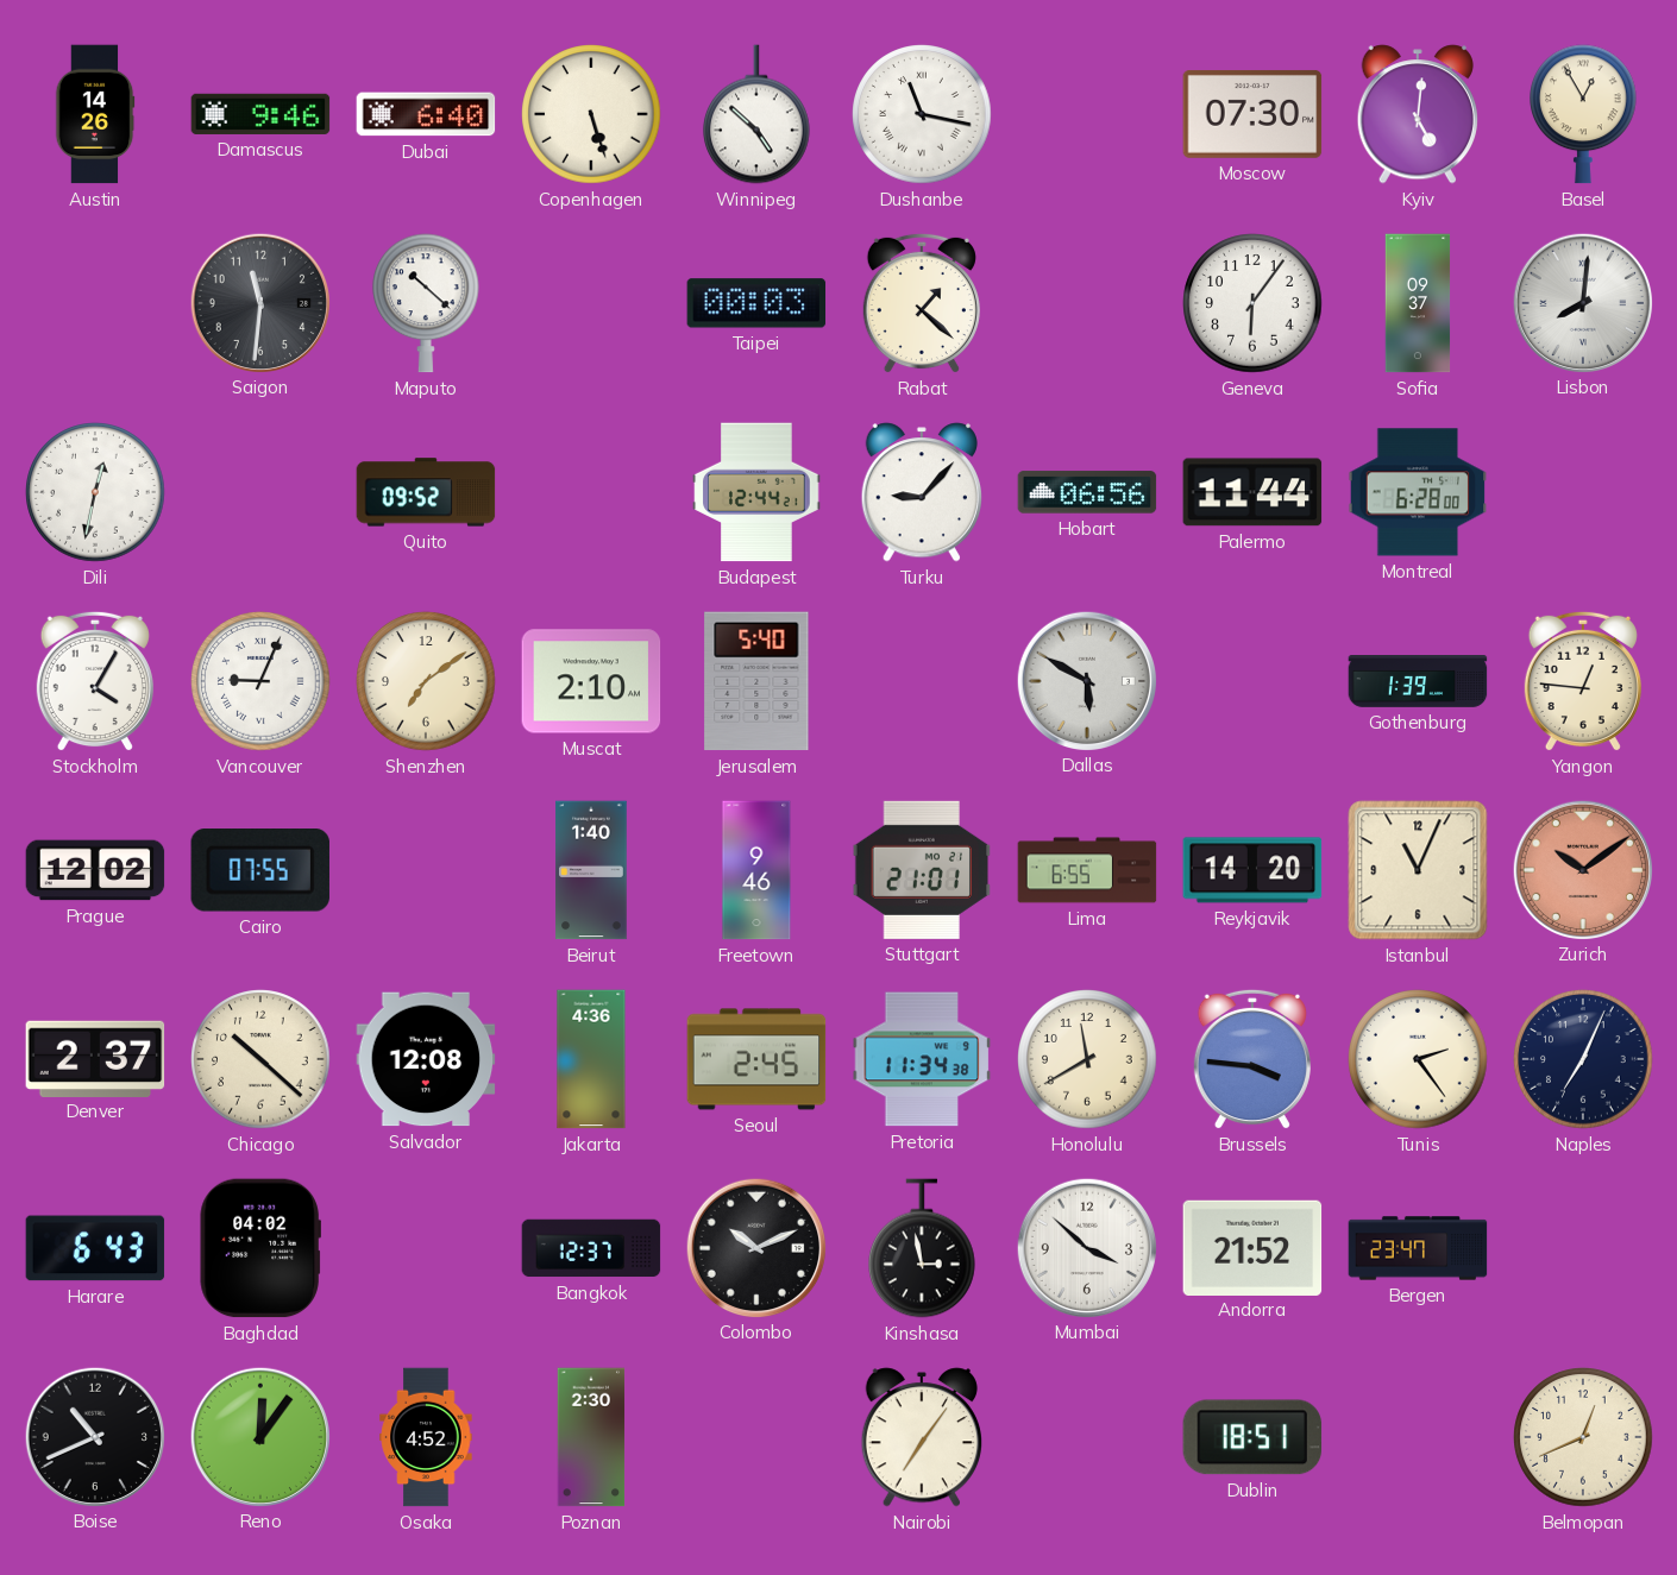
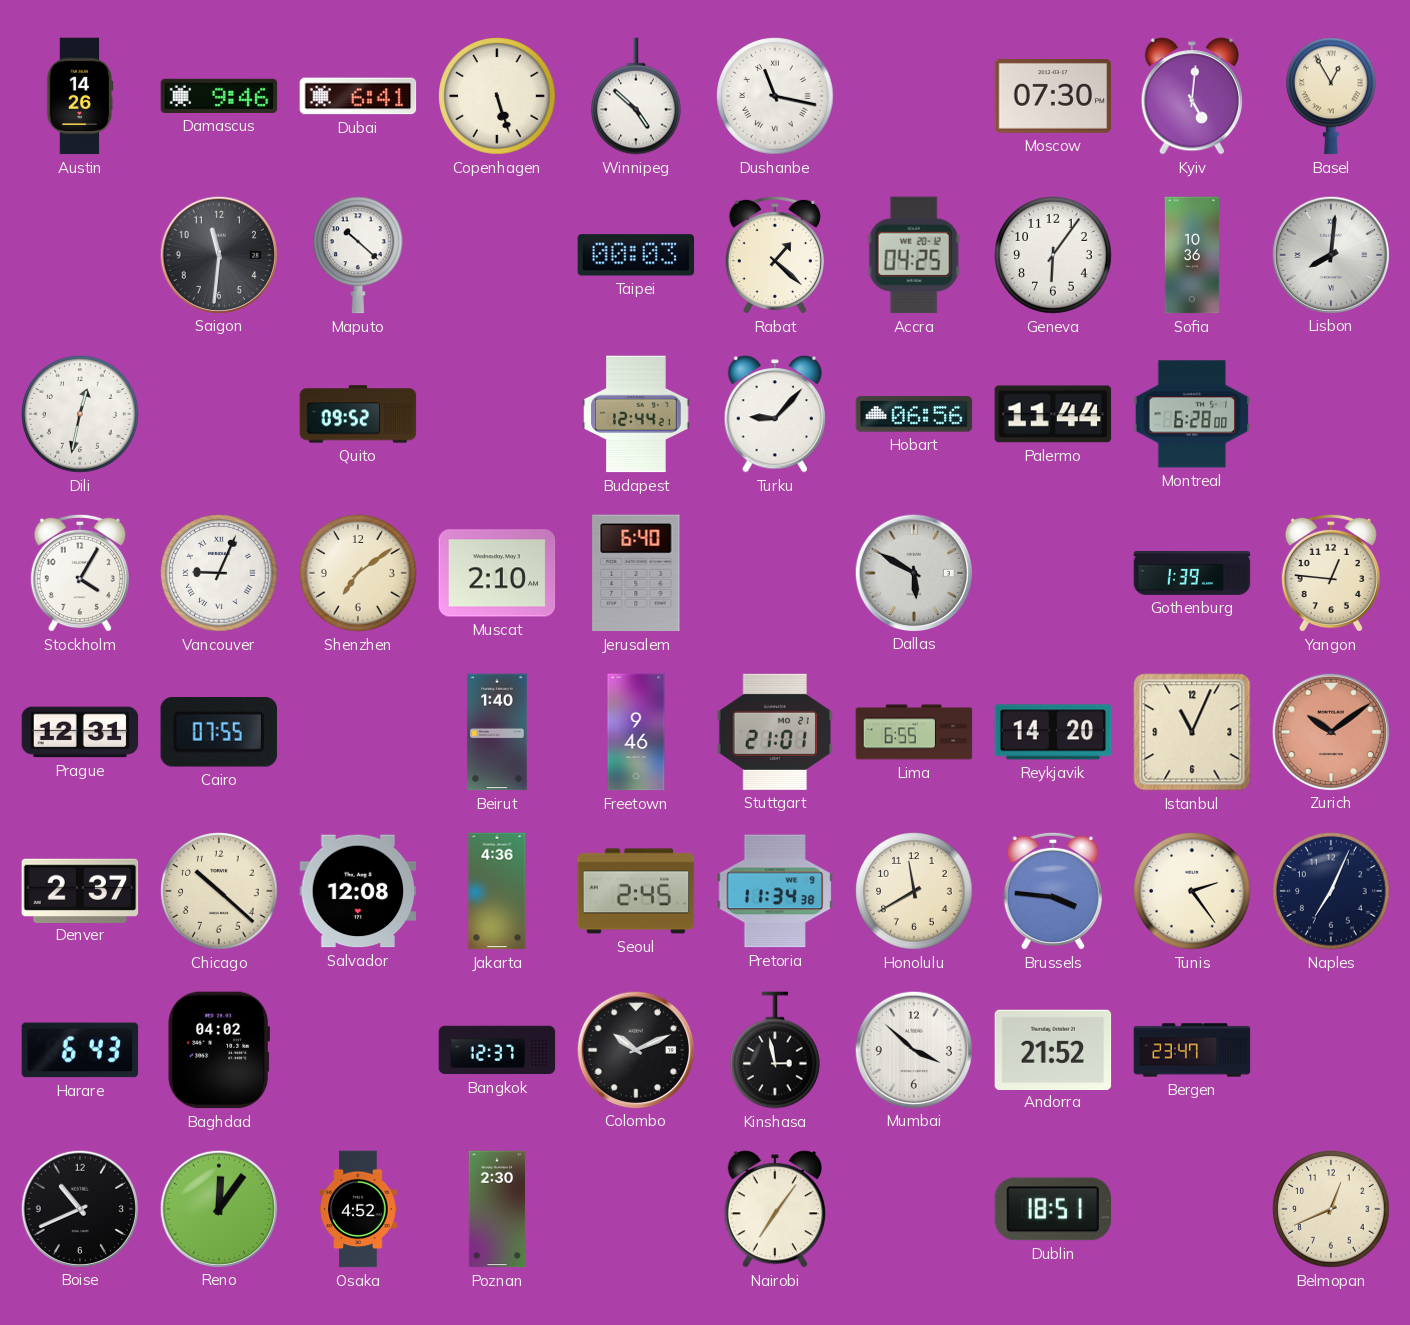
Dubai: 6:40 -> 6:41 (358, 96)
Accra: none -> 04:25 (914, 255)
Sofia: 09:37 -> 10:36 (1192, 255)
Jerusalem: 5:40 -> 6:40 (636, 573)
Prague: 12:02 -> 12:31 (80, 732)
